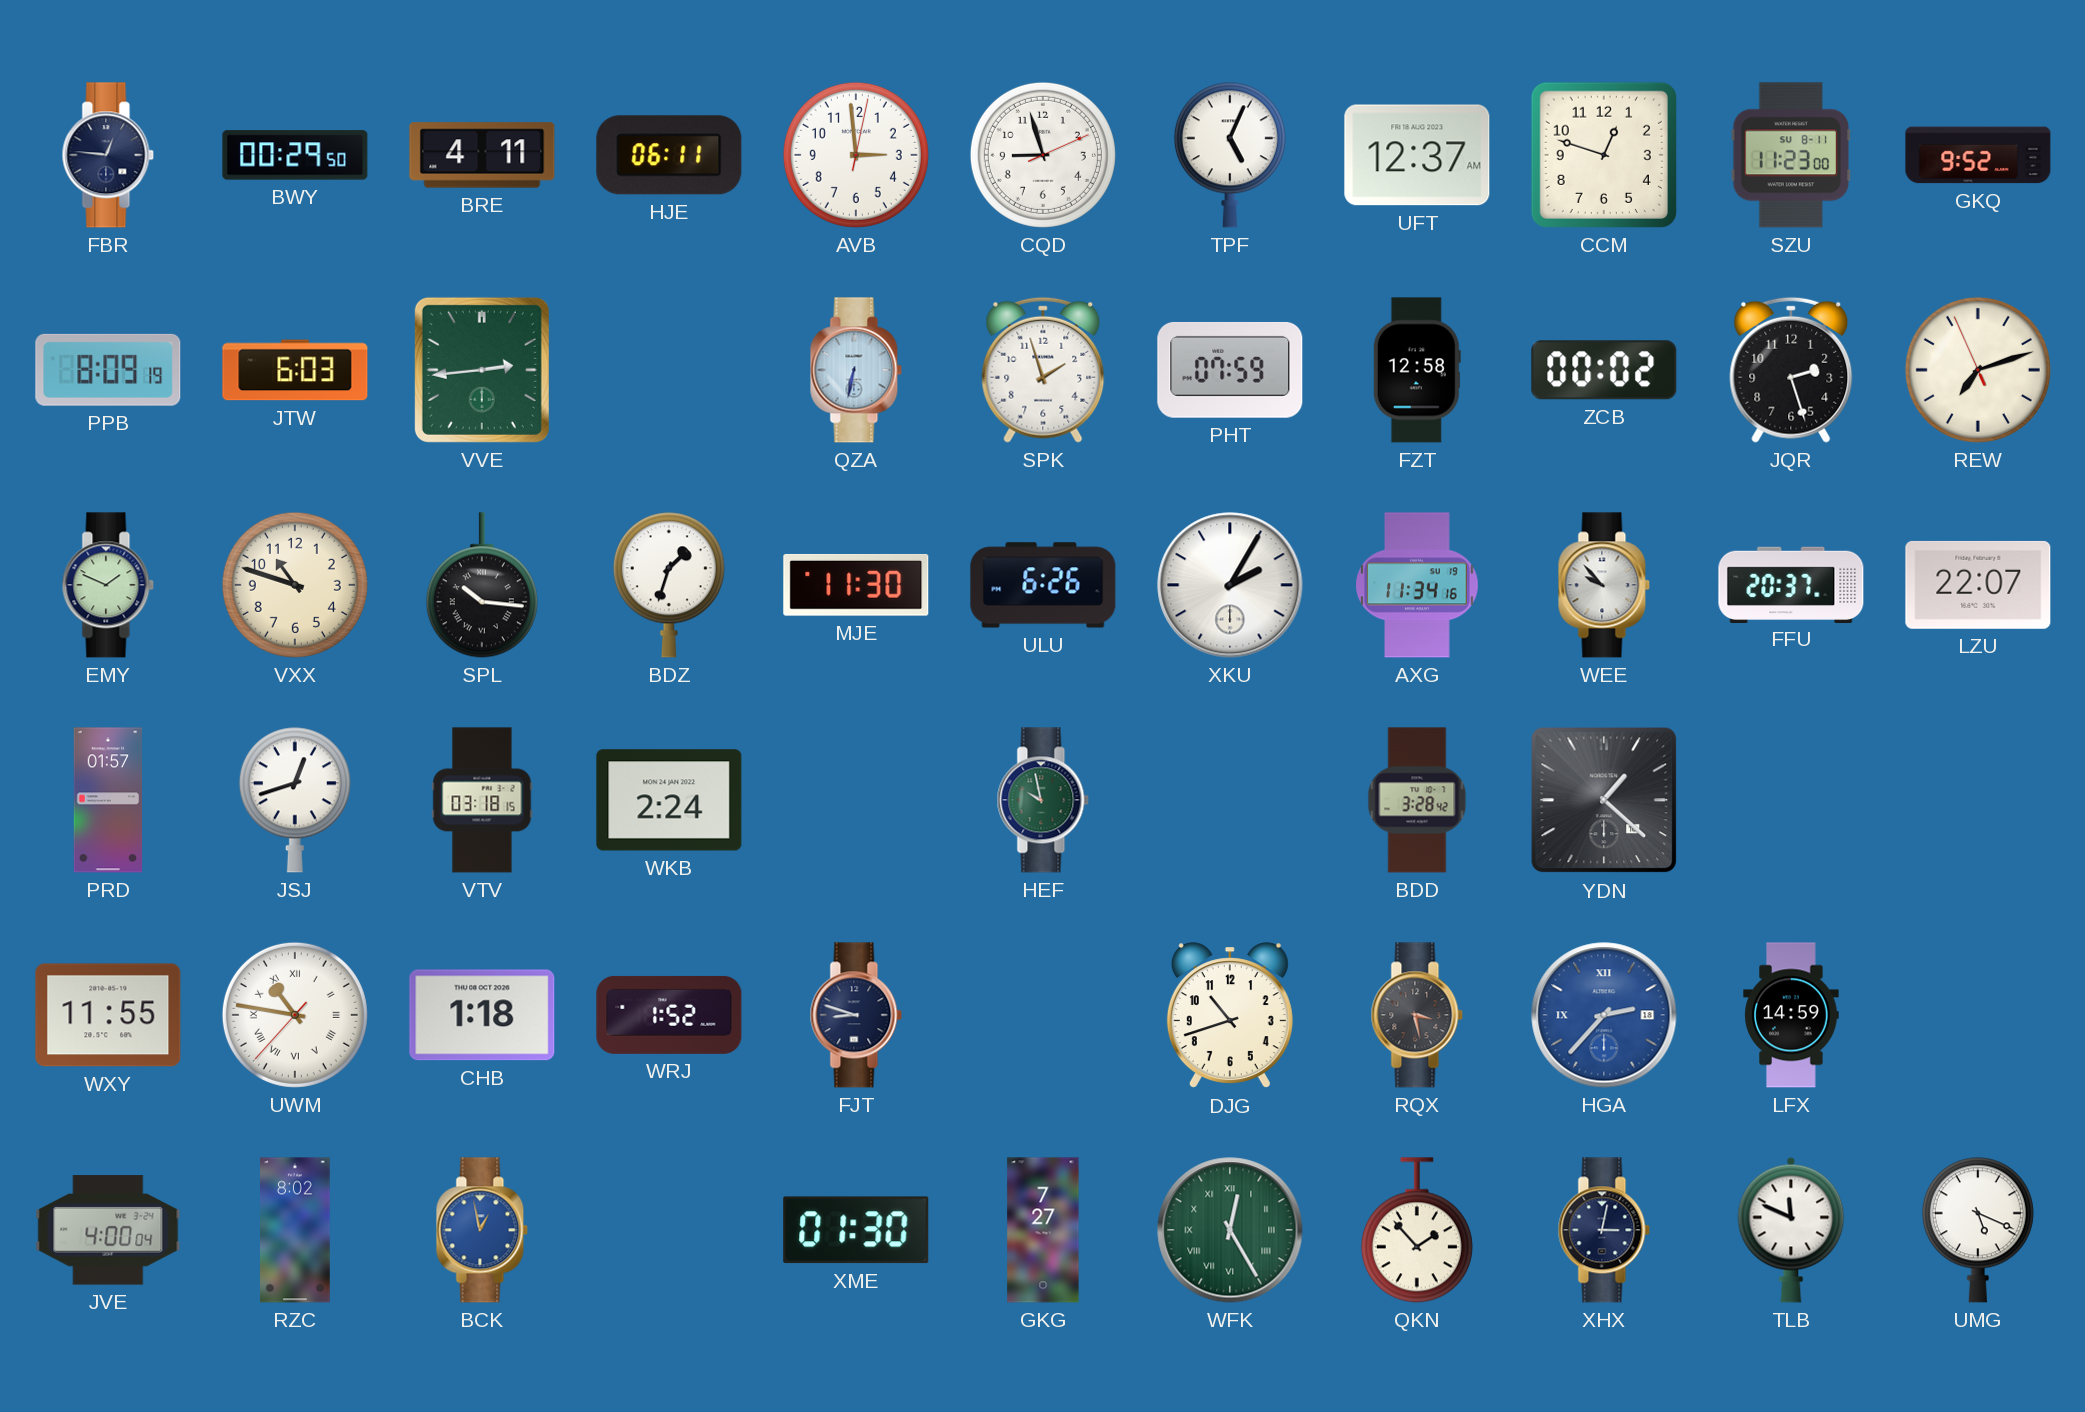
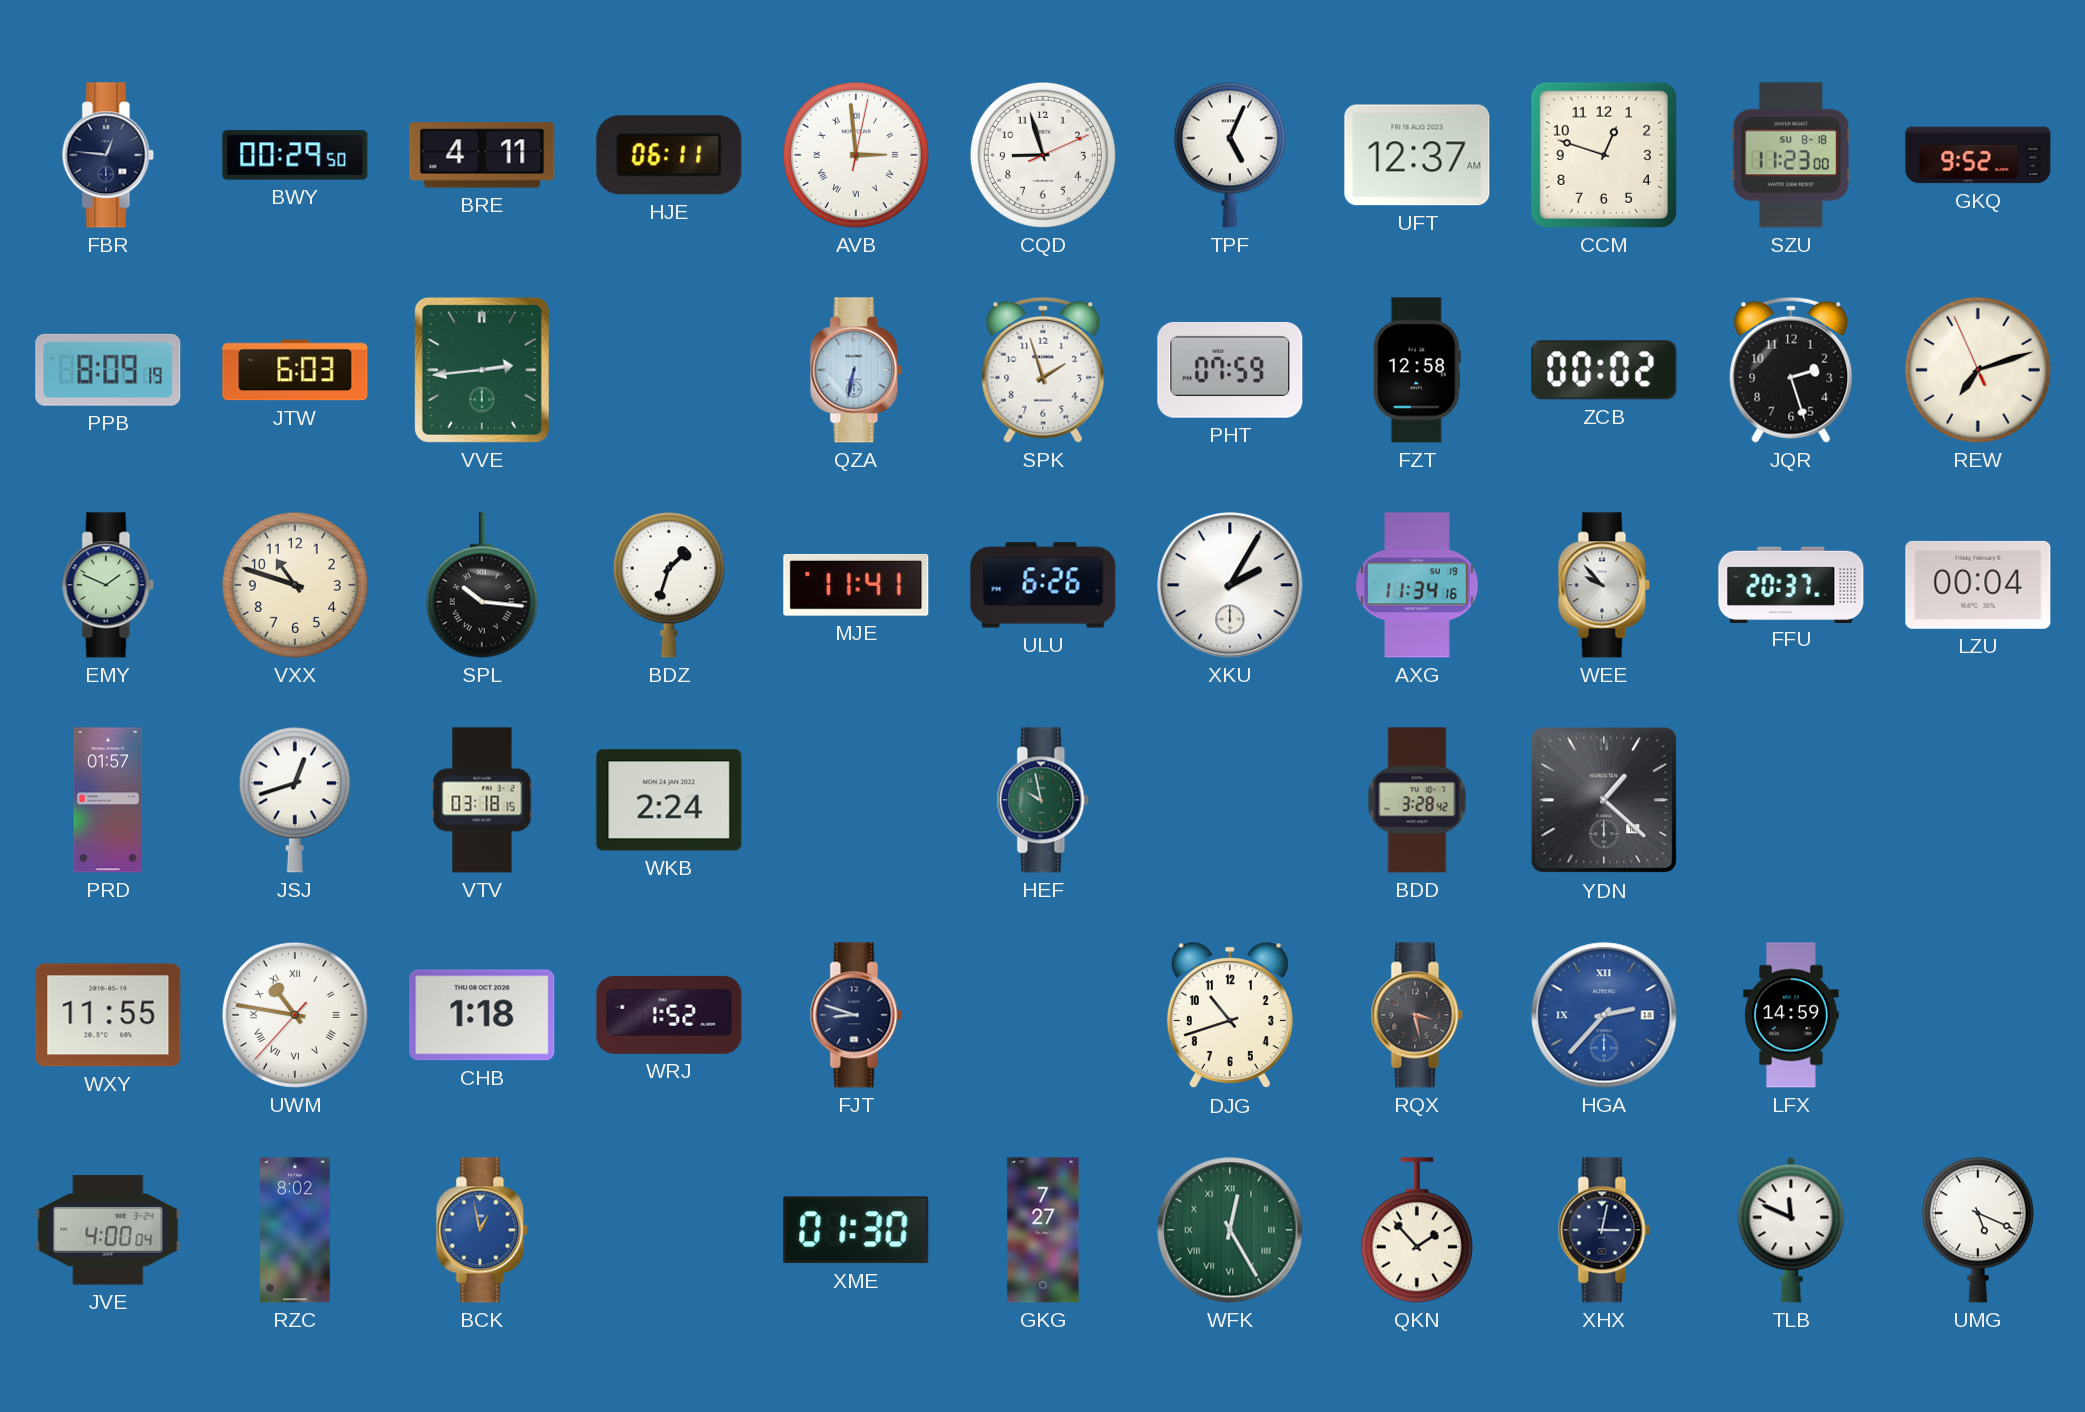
AVB numerals: Arabic -> Roman (856, 155)
SZU date: SU 8-11 -> SU 8-18 (1791, 155)
MJE: 11:30 -> 11:41 (856, 585)
LZU: 22:07 -> 00:04 (1978, 585)
